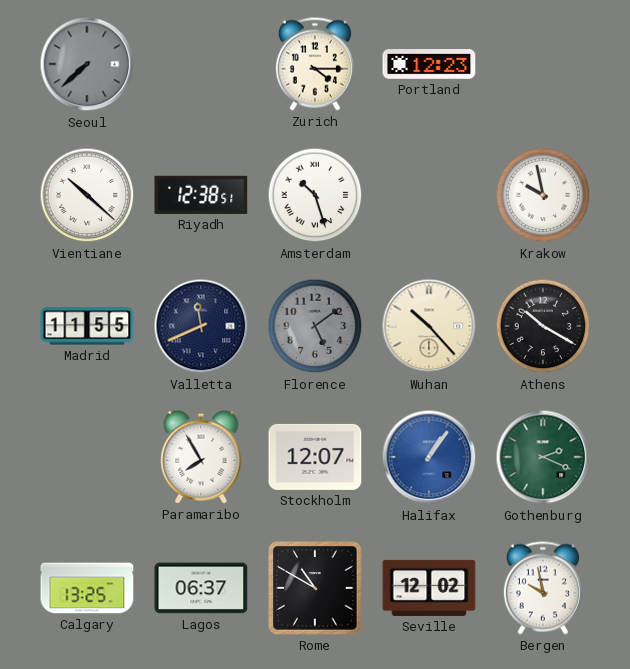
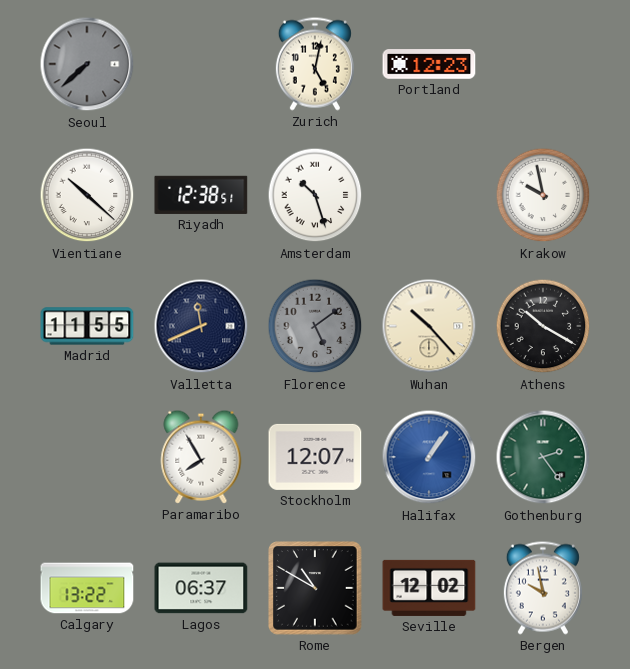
Zurich: 4:15 -> 5:02 (315, 64)
Gothenburg: 2:19 -> 2:24 (543, 457)
Calgary: 13:25 -> 13:22 (87, 588)
